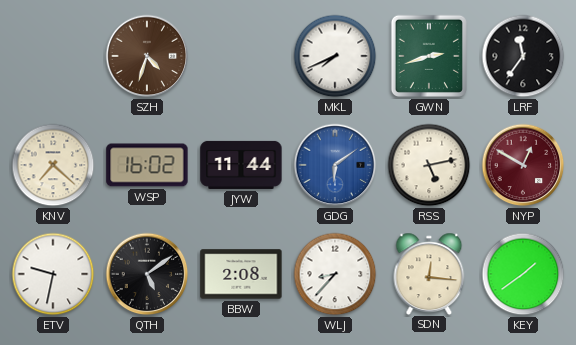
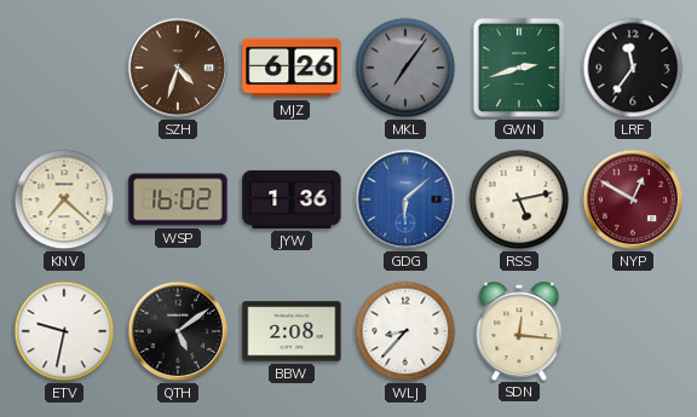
MJZ: none -> 6:26 (292, 68)
MKL: 7:41 -> 7:06 (405, 68)
MKL dial: white -> grey (405, 68)
JYW: 11:44 -> 1:36 (292, 199)
GDG: 6:09 -> 6:08 (405, 199)
KEY: 1:39 -> none (523, 274)
